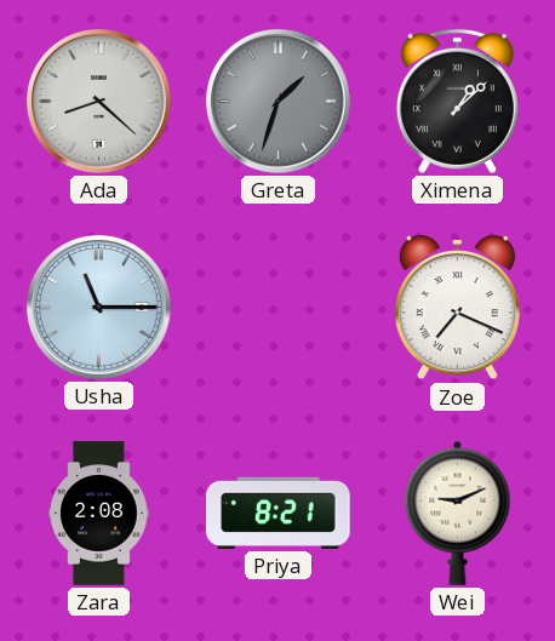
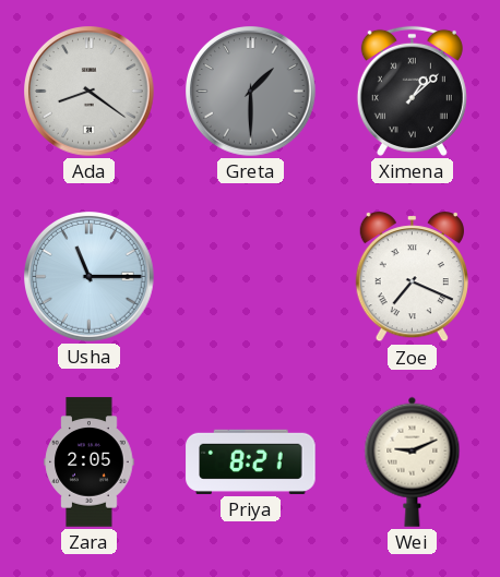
Ada: 8:22 -> 8:21 (90, 92)
Greta: 1:33 -> 1:30 (251, 92)
Zara: 2:08 -> 2:05 (90, 462)
